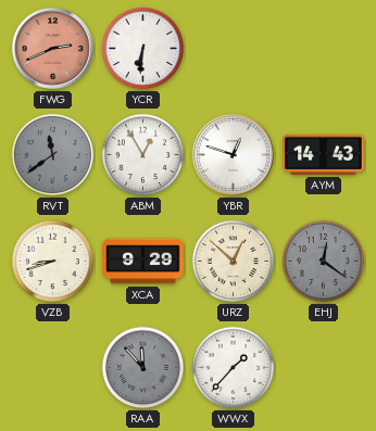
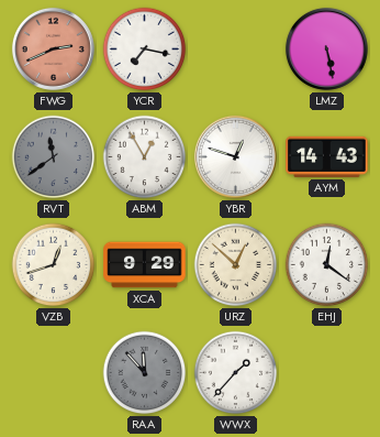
YCR: 6:31 -> 7:17 (145, 50)
LMZ: none -> 5:28 (326, 48)
VZB: 8:42 -> 12:42 (54, 265)
EHJ dial: grey -> white (327, 265)
